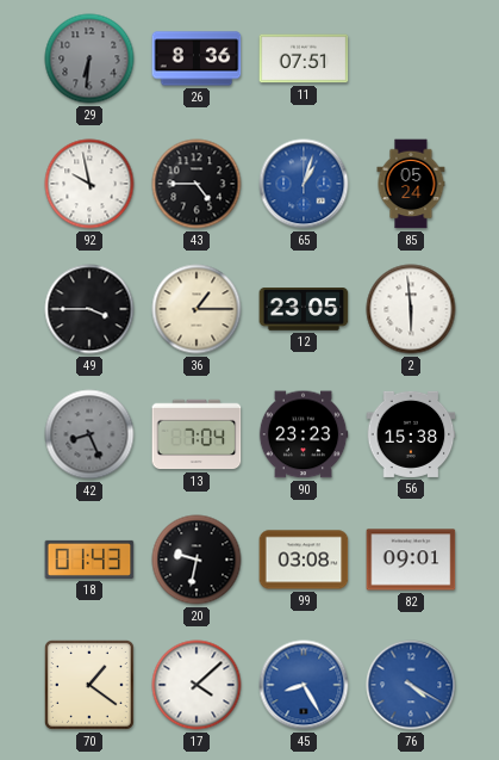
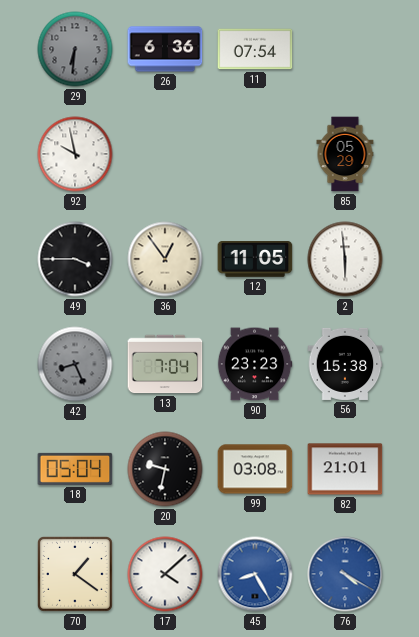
26: 8:36 -> 6:36 (165, 49)
11: 07:51 -> 07:54 (255, 49)
43: 4:45 -> none (197, 184)
65: 1:03 -> none (304, 184)
85: 05:24 -> 05:29 (345, 154)
36: 1:15 -> 12:54 (165, 259)
12: 23:05 -> 11:05 (255, 260)
18: 01:43 -> 05:04 (75, 469)
82: 09:01 -> 21:01 (345, 469)
